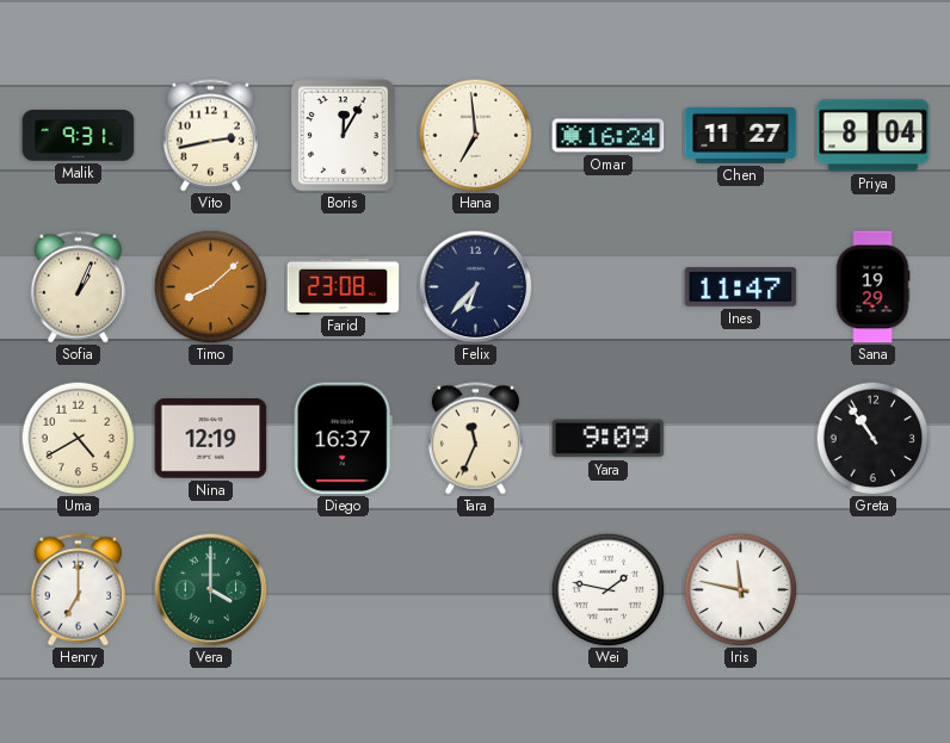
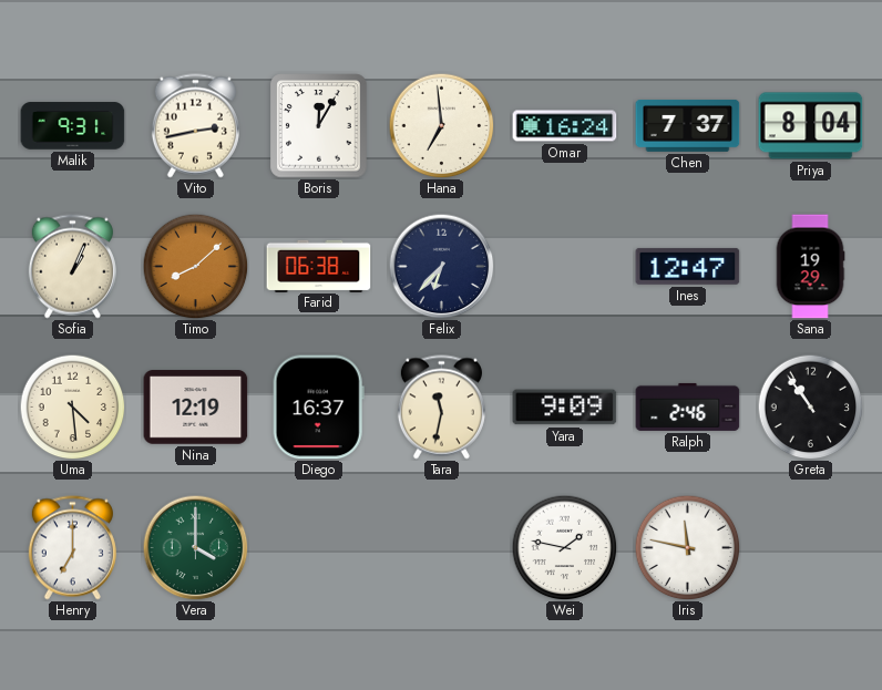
Chen: 11:27 -> 7:37 (688, 125)
Farid: 23:08 -> 06:38 (319, 266)
Ines: 11:47 -> 12:47 (688, 266)
Uma: 4:40 -> 4:29 (72, 406)
Tara: 11:34 -> 11:32 (441, 408)
Ralph: none -> 2:46 (688, 406)
